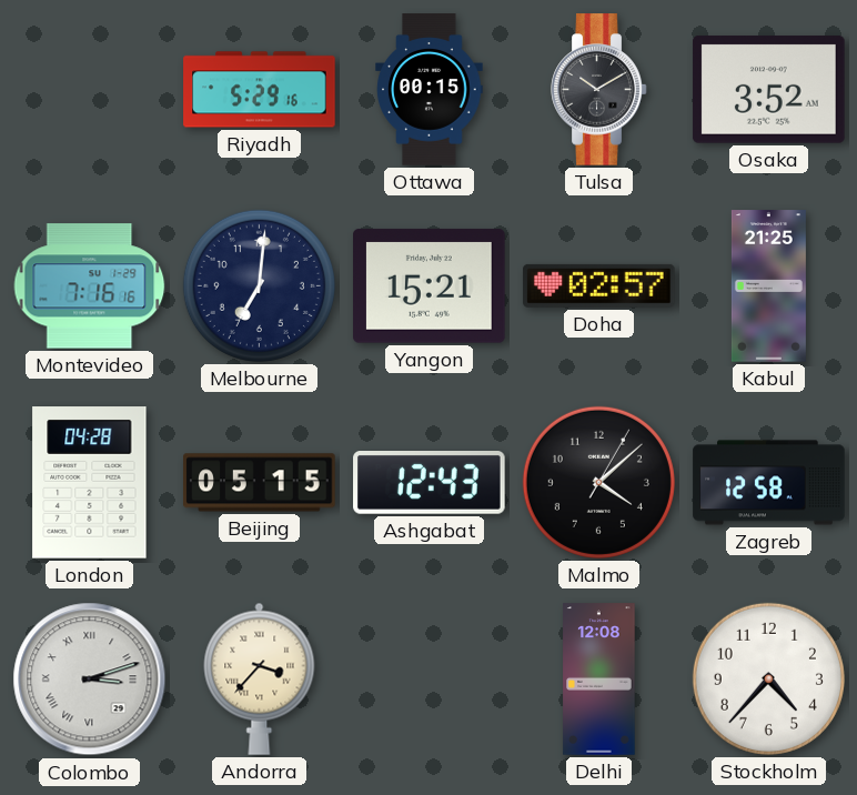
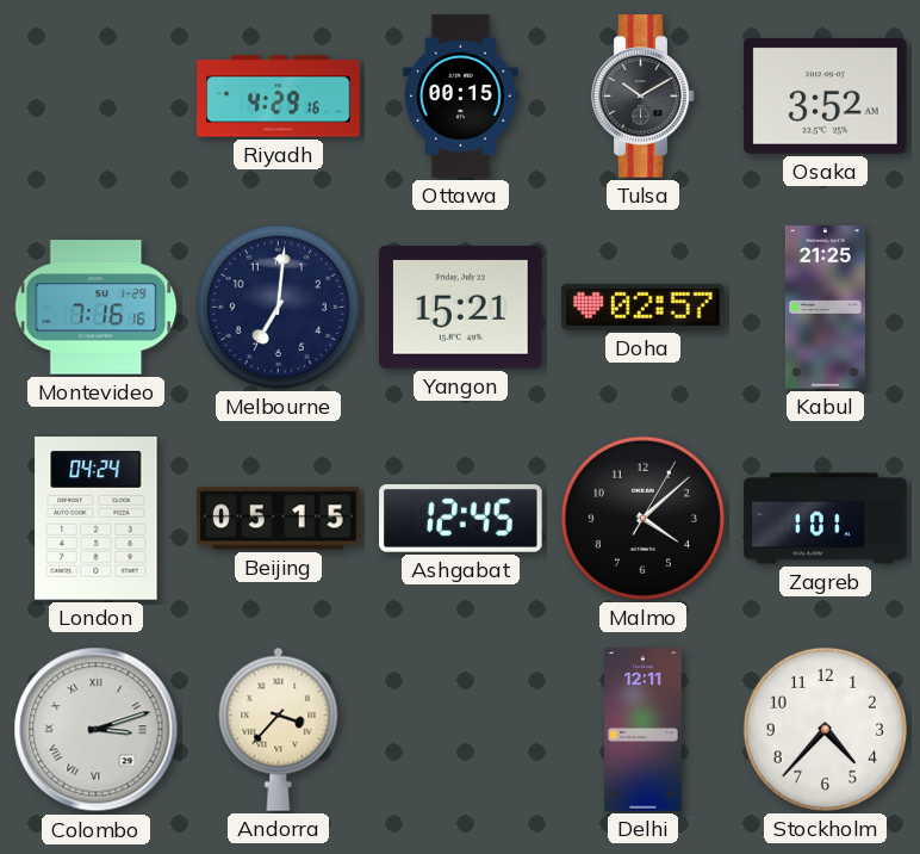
Riyadh: 5:29 -> 4:29 (279, 97)
London: 04:28 -> 04:24 (97, 519)
Ashgabat: 12:43 -> 12:45 (461, 519)
Zagreb: 12:58 -> 1:01 (826, 519)
Delhi: 12:08 -> 12:11 (644, 730)
